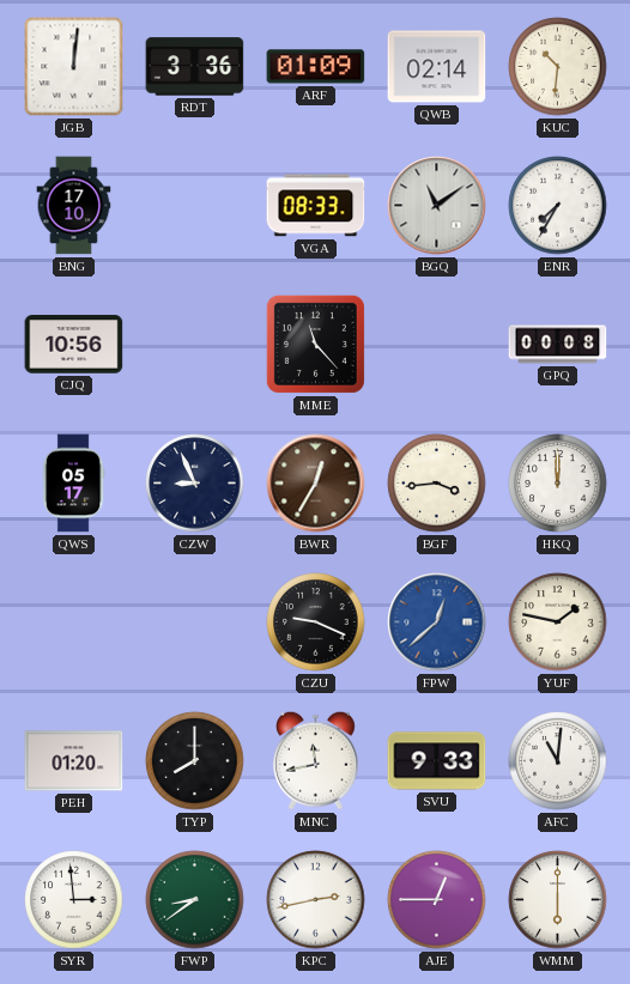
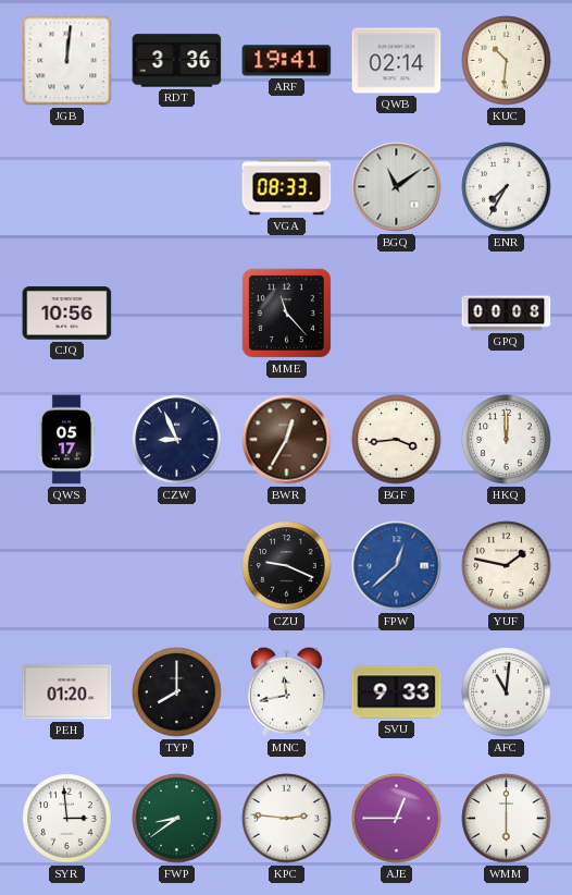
ARF: 01:09 -> 19:41 (287, 61)
BNG: 17:10 -> none (74, 206)
KPC: 2:43 -> 2:46 (287, 819)
